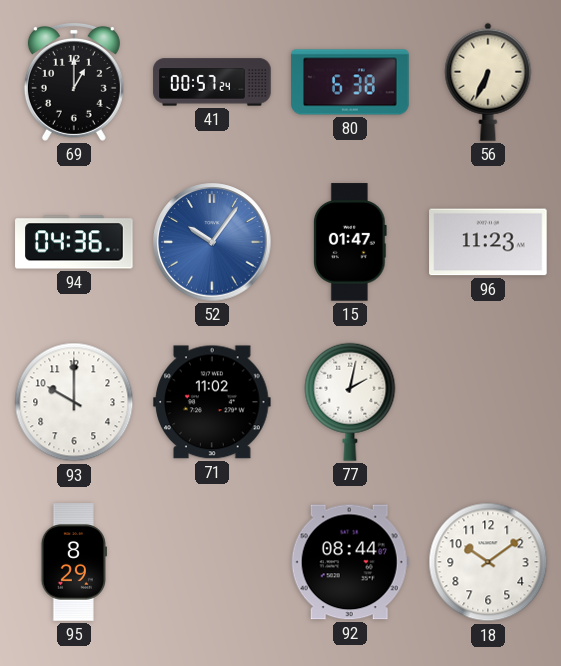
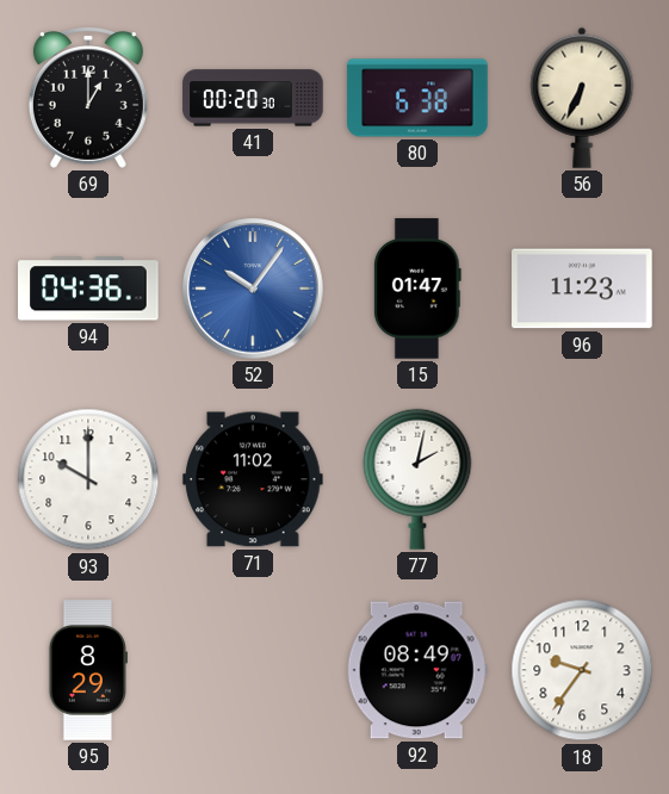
41: 00:57 -> 00:20 (253, 98)
92: 08:44 -> 08:49 (417, 670)
18: 10:09 -> 9:36 (582, 670)
